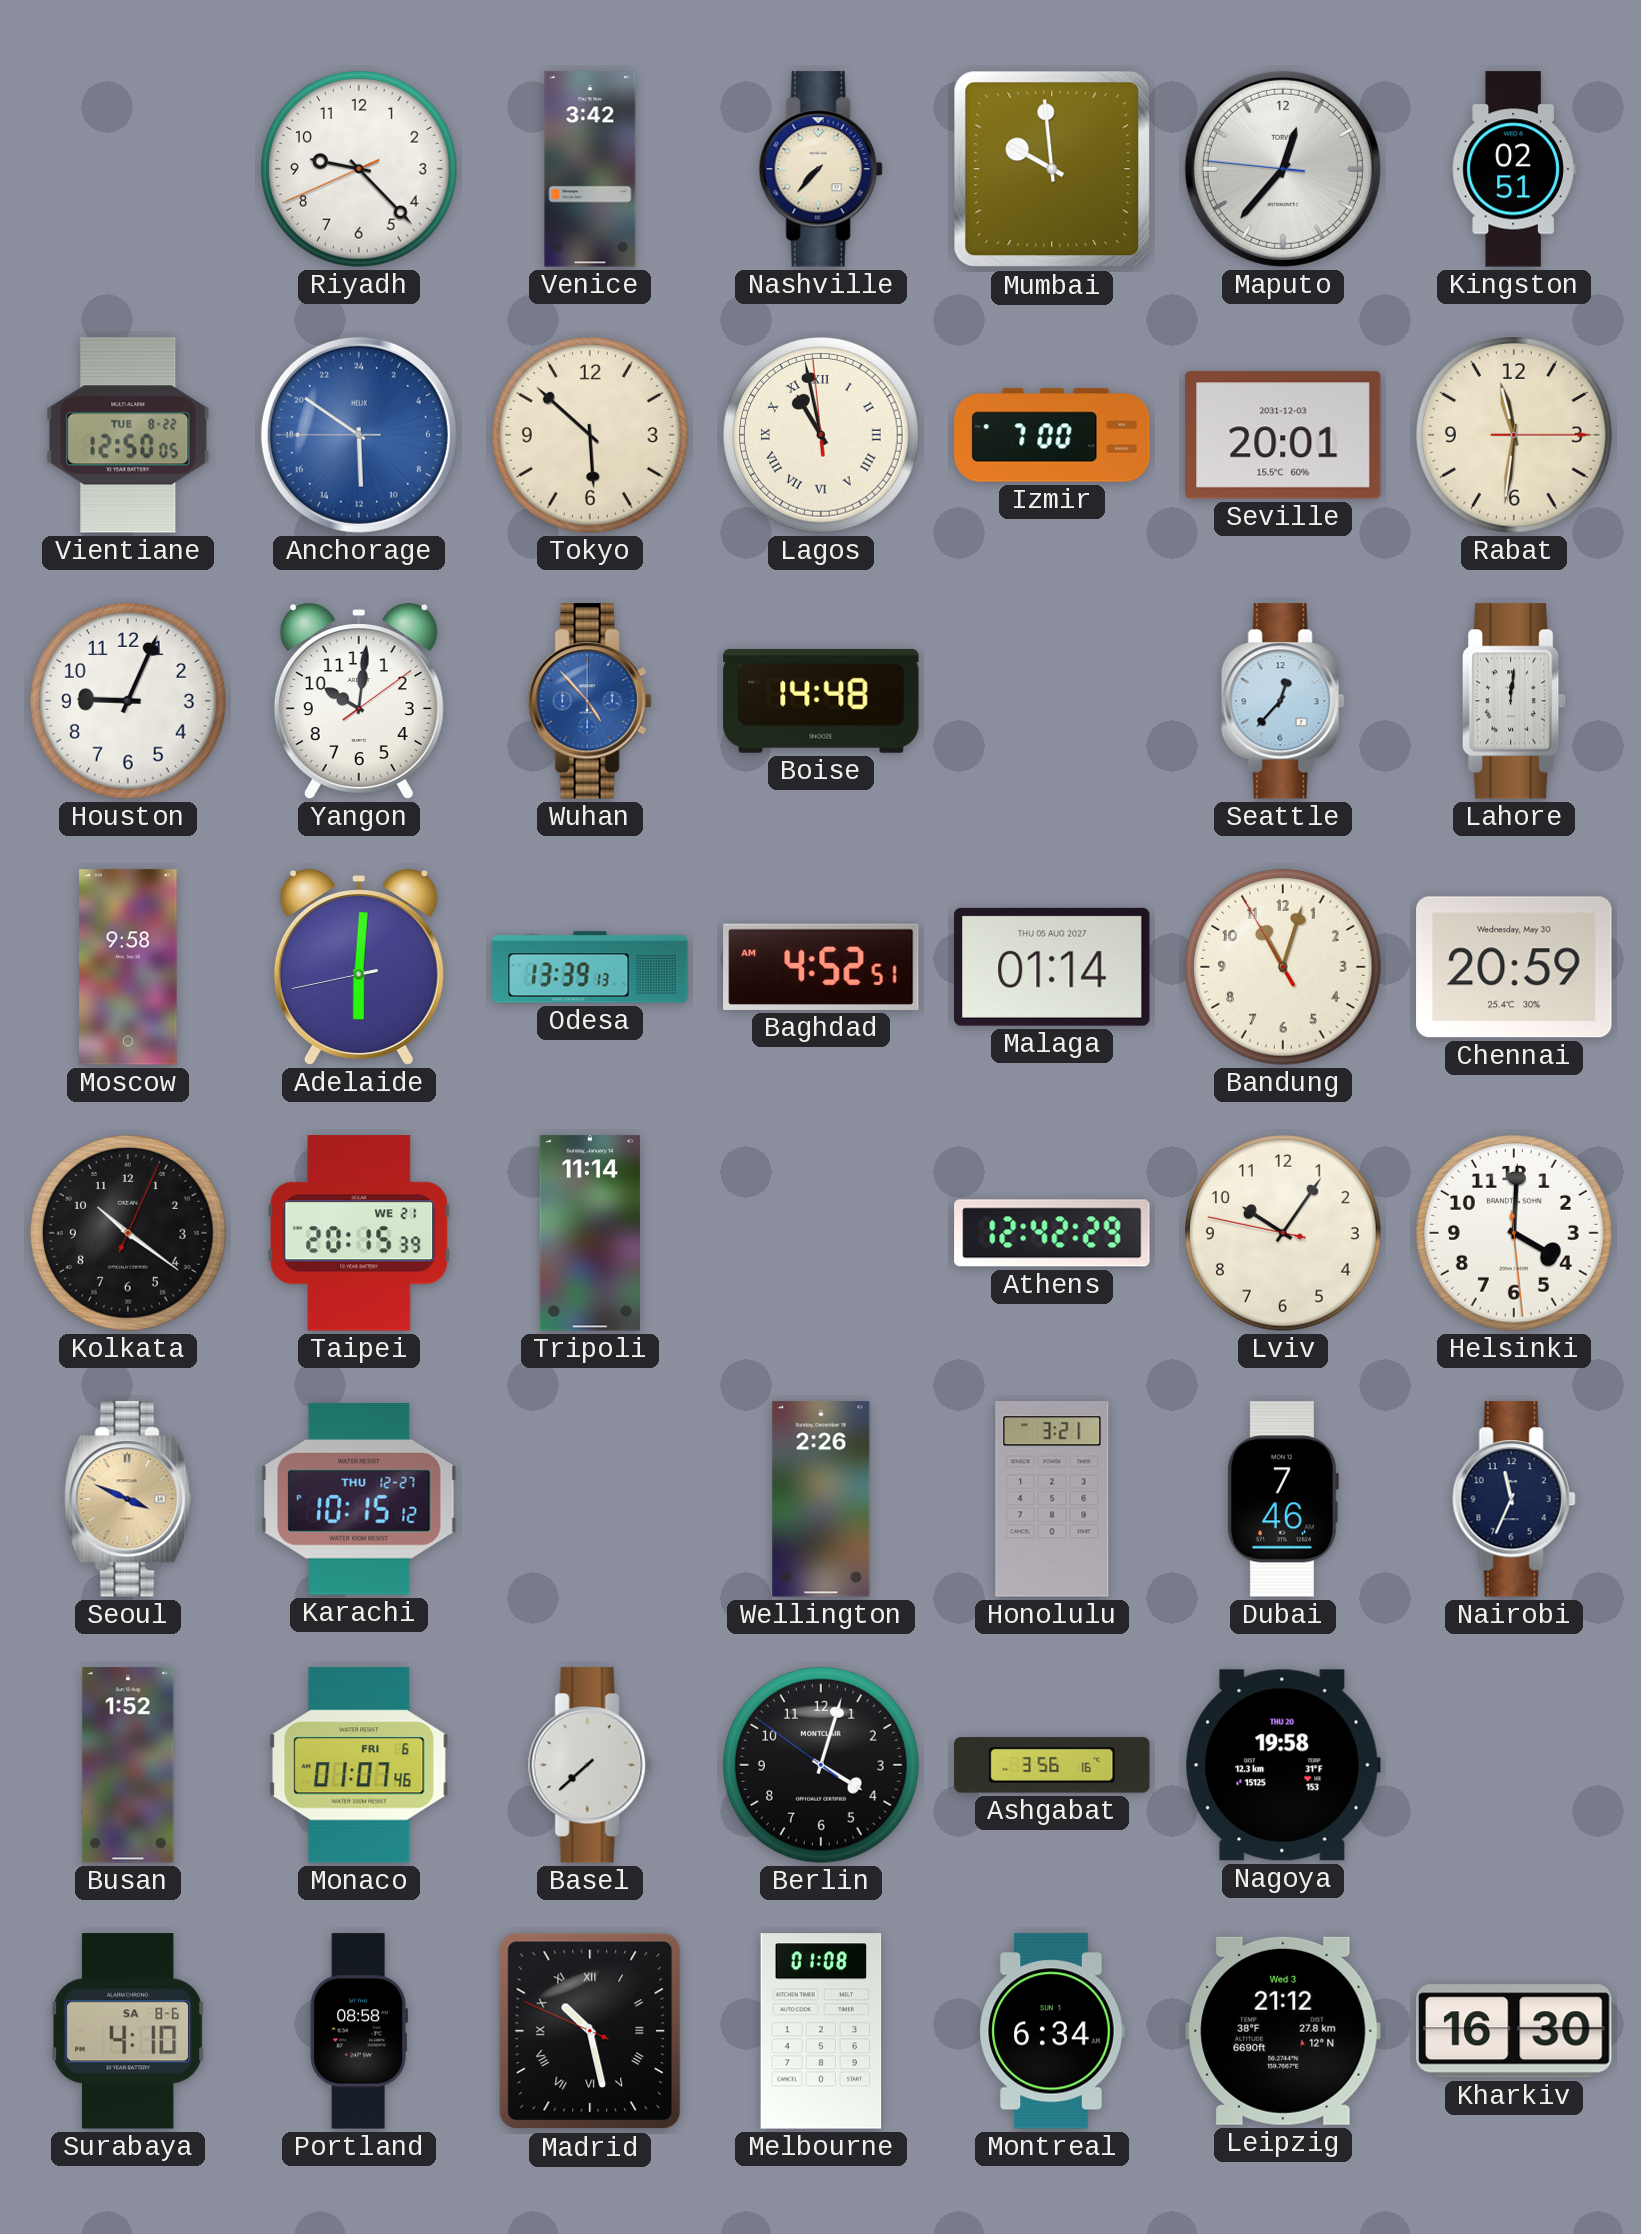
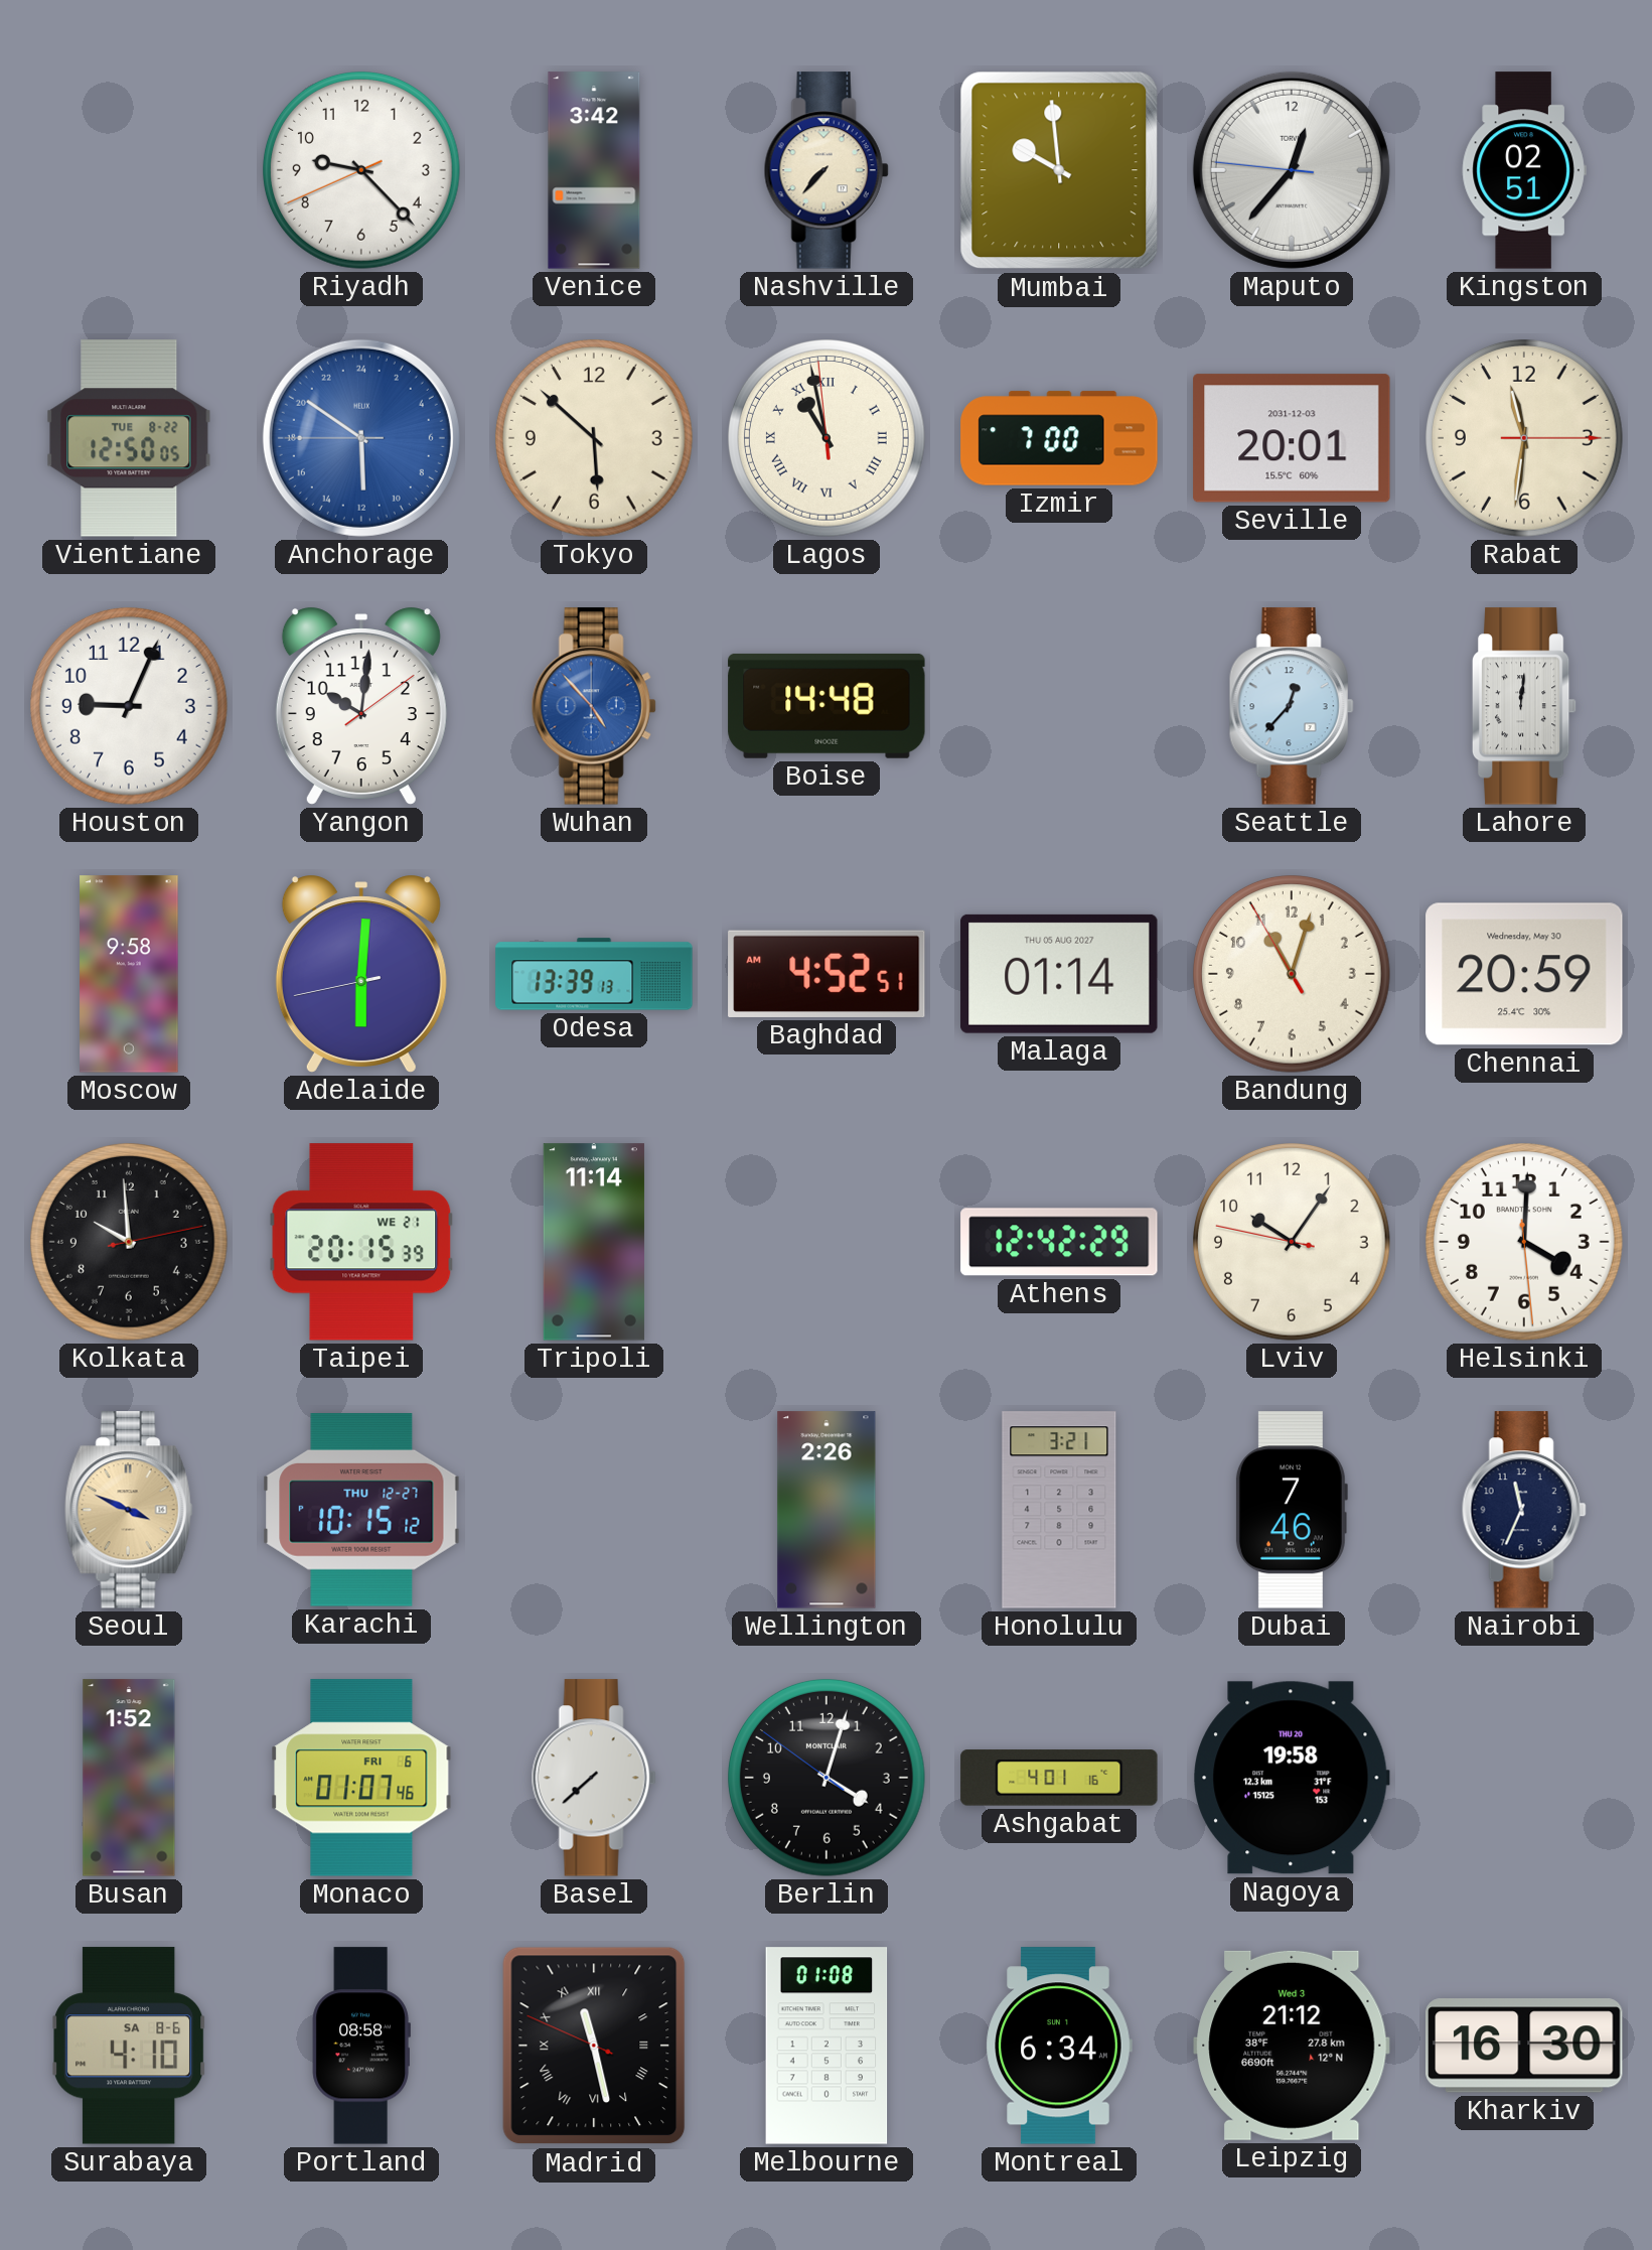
Kolkata: 10:21 -> 9:59 (130, 1243)
Ashgabat: 3:56 -> 4:01 (1059, 1778)
Madrid: 10:27 -> 11:27 (594, 2046)
